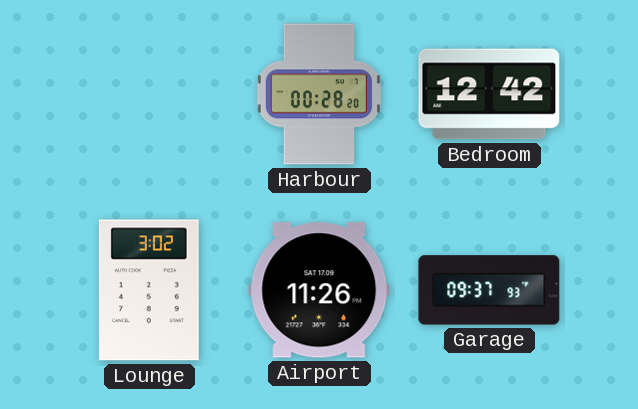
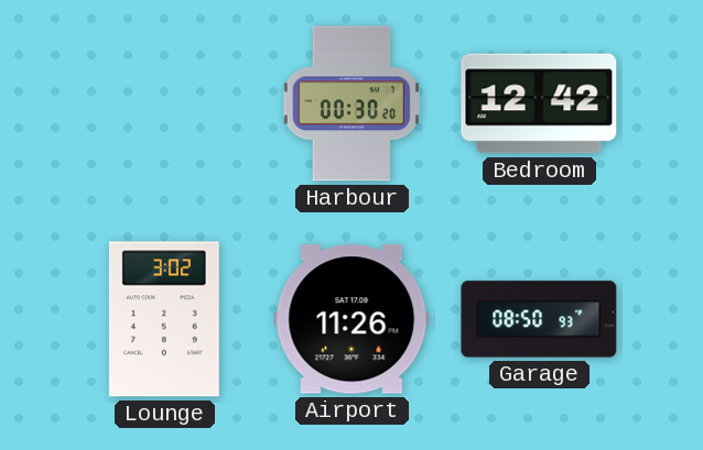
Harbour: 00:28 -> 00:30 (351, 103)
Garage: 09:37 -> 08:50 (539, 319)
